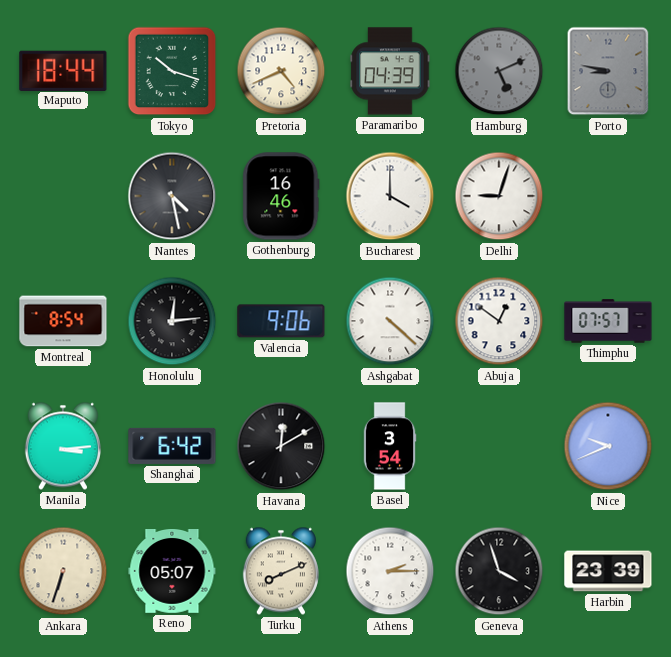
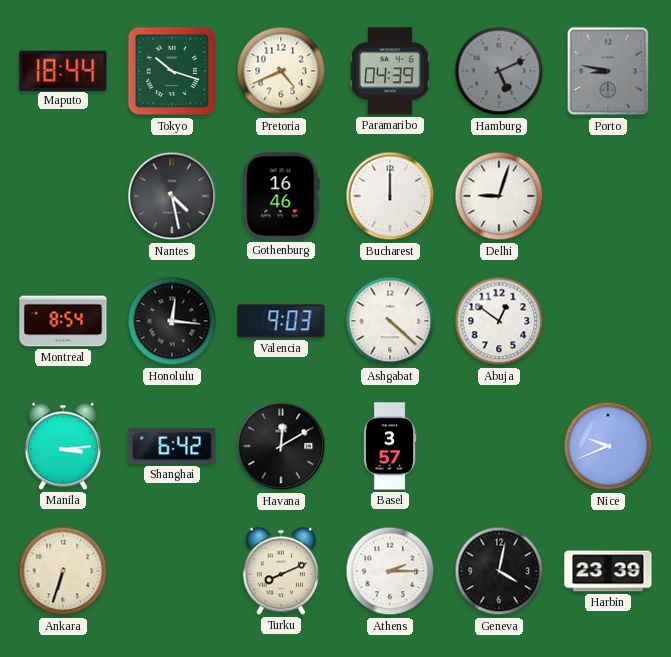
Bucharest: 4:00 -> 12:00 (390, 196)
Honolulu: 12:14 -> 12:16 (172, 321)
Valencia: 9:06 -> 9:03 (281, 321)
Thimphu: 07:57 -> none (608, 321)
Basel: 3:54 -> 3:57 (390, 446)
Reno: 05:07 -> none (172, 572)
Geneva: 3:57 -> 4:02 (499, 571)
